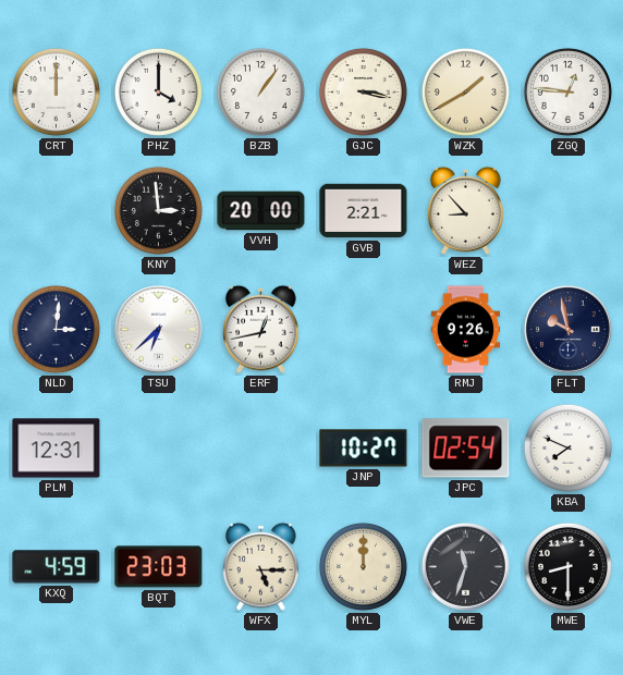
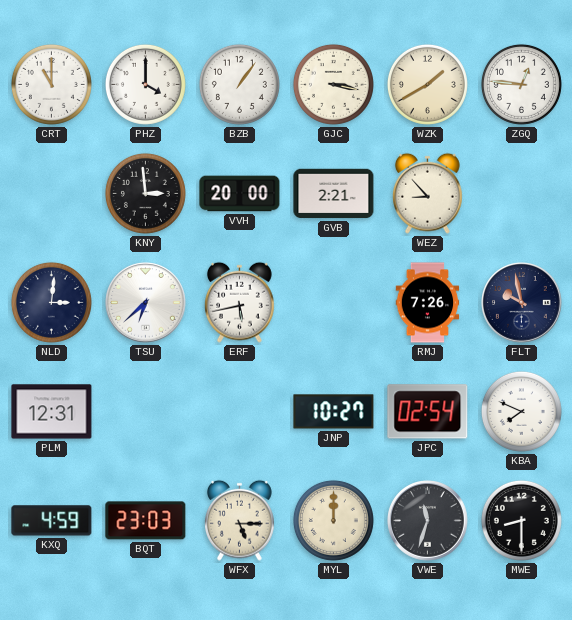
CRT: 12:00 -> 11:00 (51, 84)
ERF: 12:43 -> 5:43 (240, 302)
RMJ: 9:26 -> 7:26 (428, 303)
